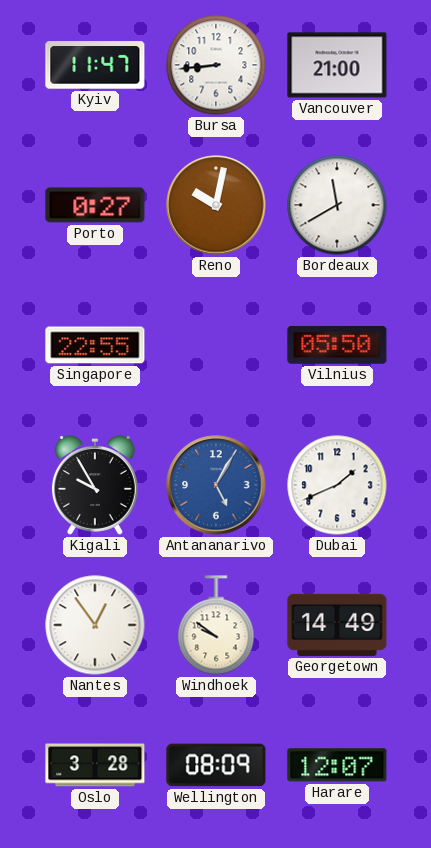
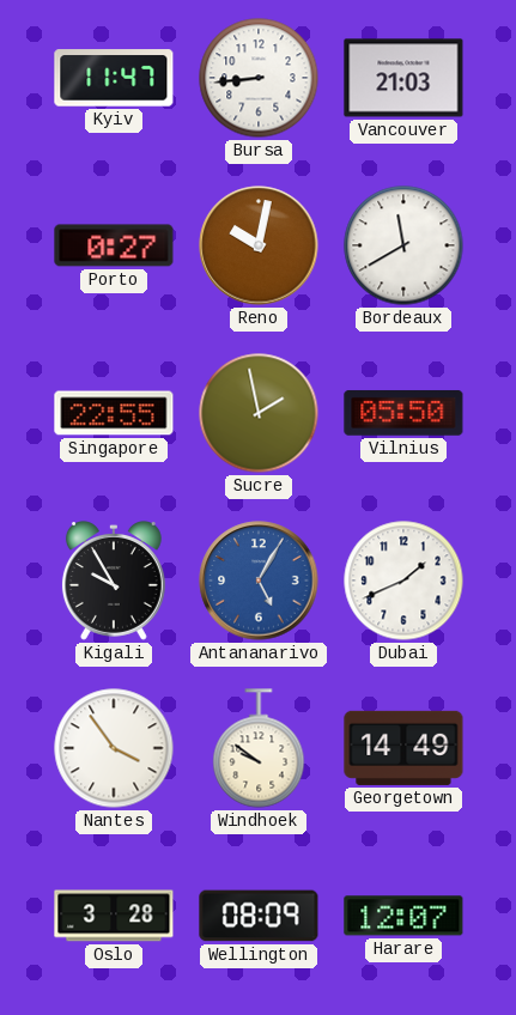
Vancouver: 21:00 -> 21:03 (403, 78)
Sucre: none -> 1:58 (259, 413)
Nantes: 12:54 -> 3:54 (114, 748)
